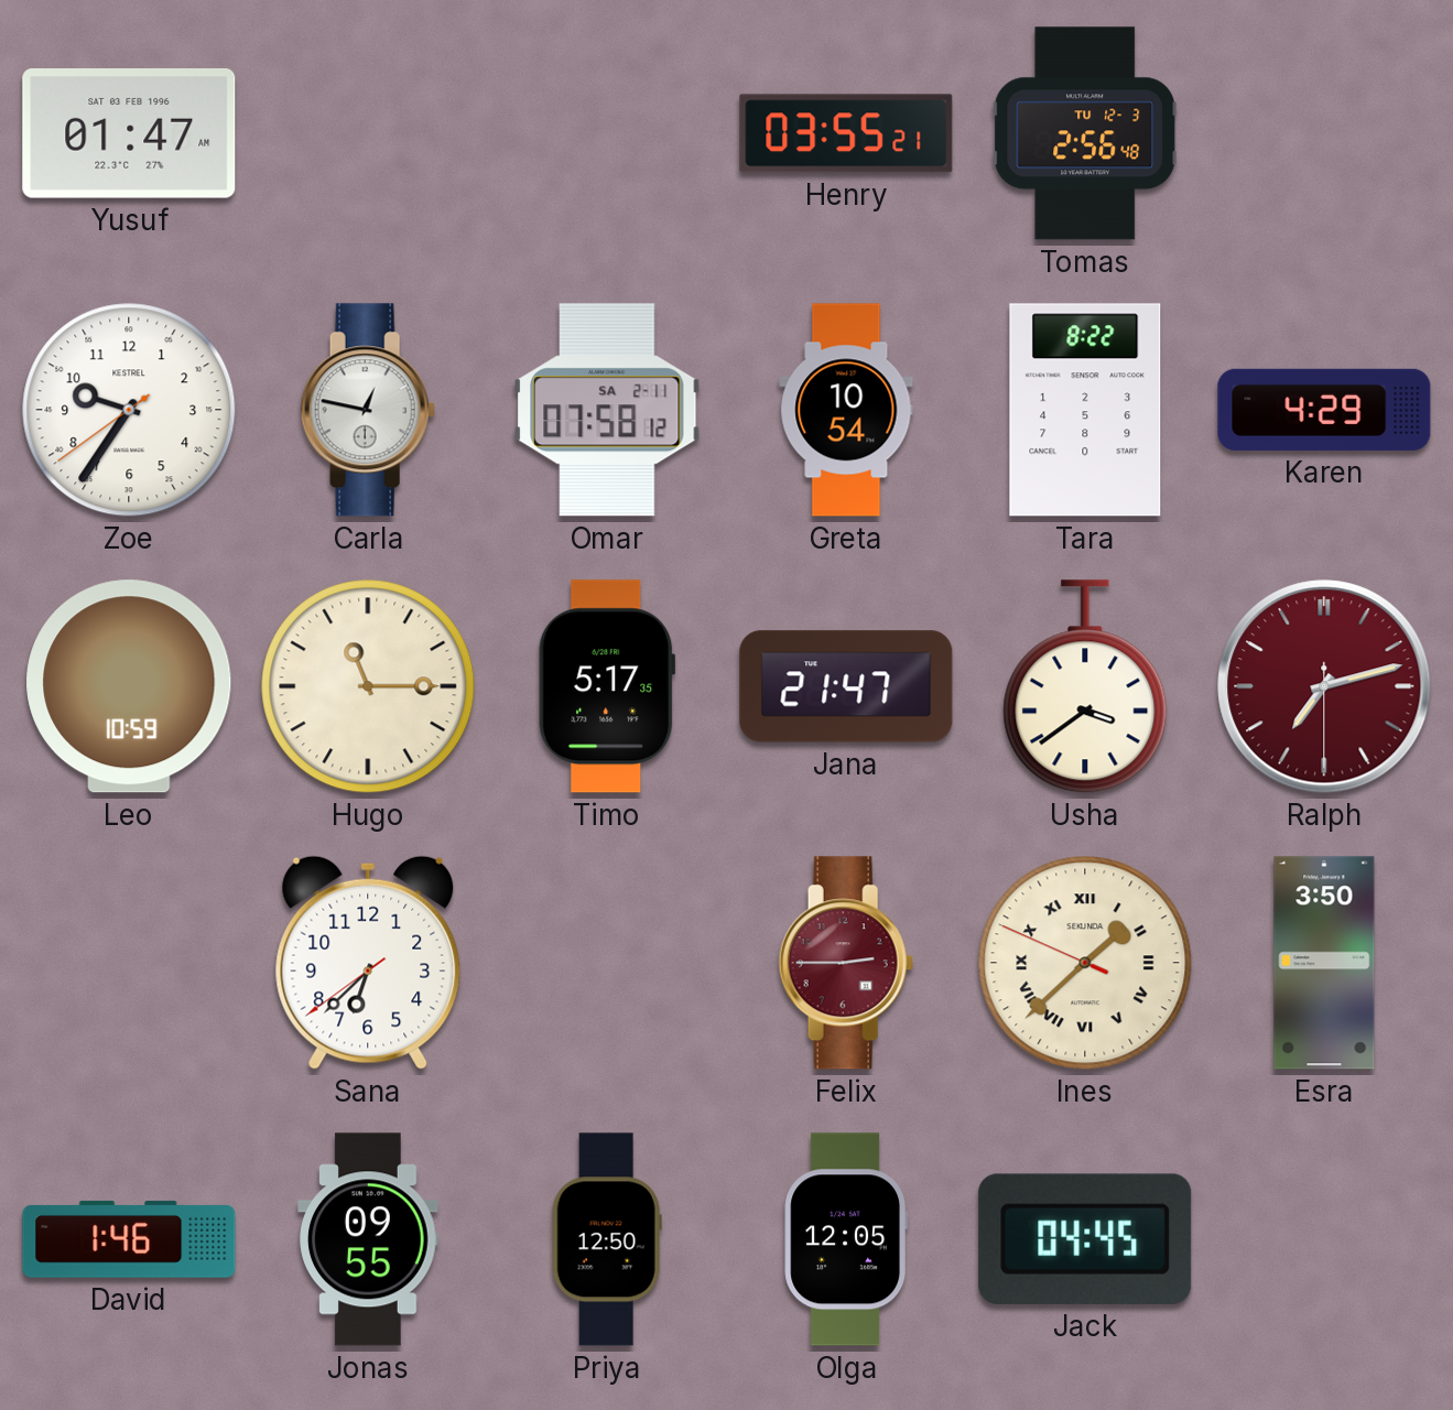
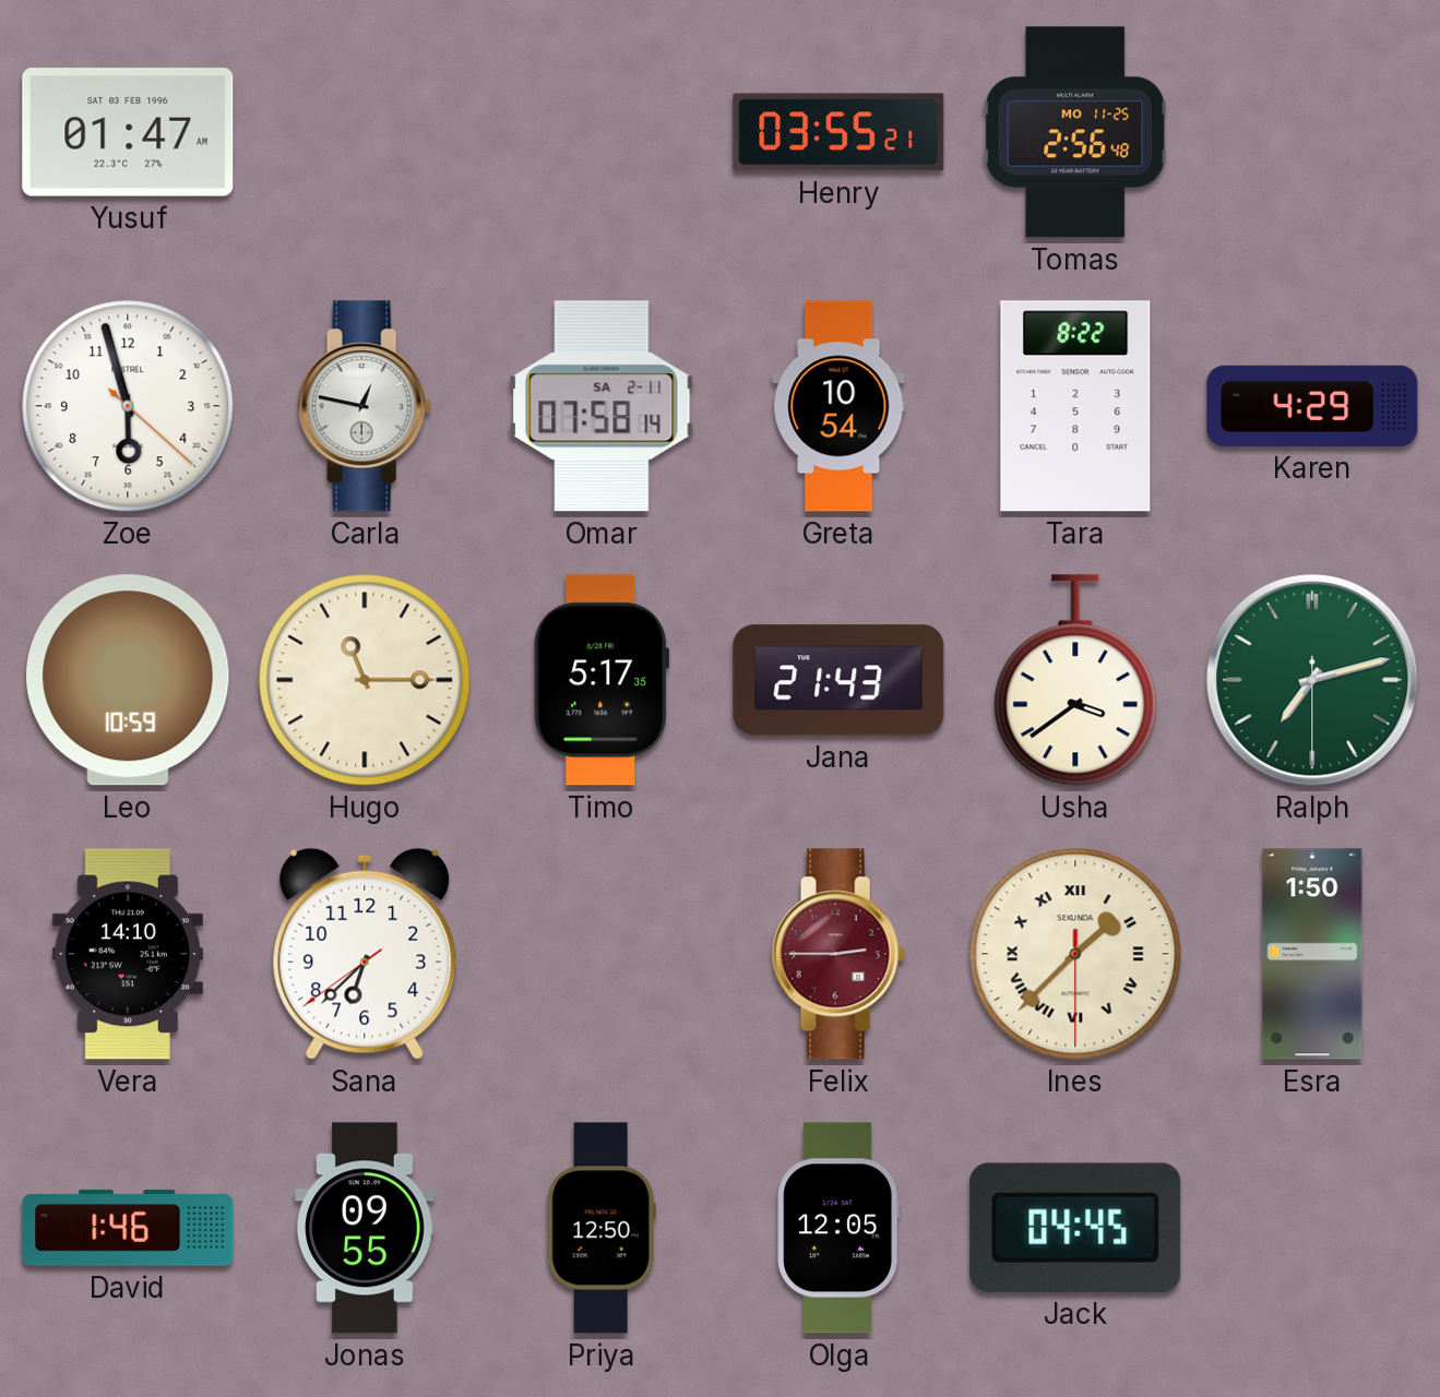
Tomas date: TU 12-3 -> MO 11-25 (1075, 132)
Zoe: 9:35 -> 5:57 (128, 406)
Omar: 07:58:12 -> 07:58:14 (602, 406)
Jana: 21:47 -> 21:43 (838, 680)
Ralph dial: burgundy -> green (1312, 680)
Vera: none -> 14:10 (128, 954)
Ines: 1:37:49 -> 1:37:30 (1075, 954)
Esra: 3:50 -> 1:50 (1312, 954)
